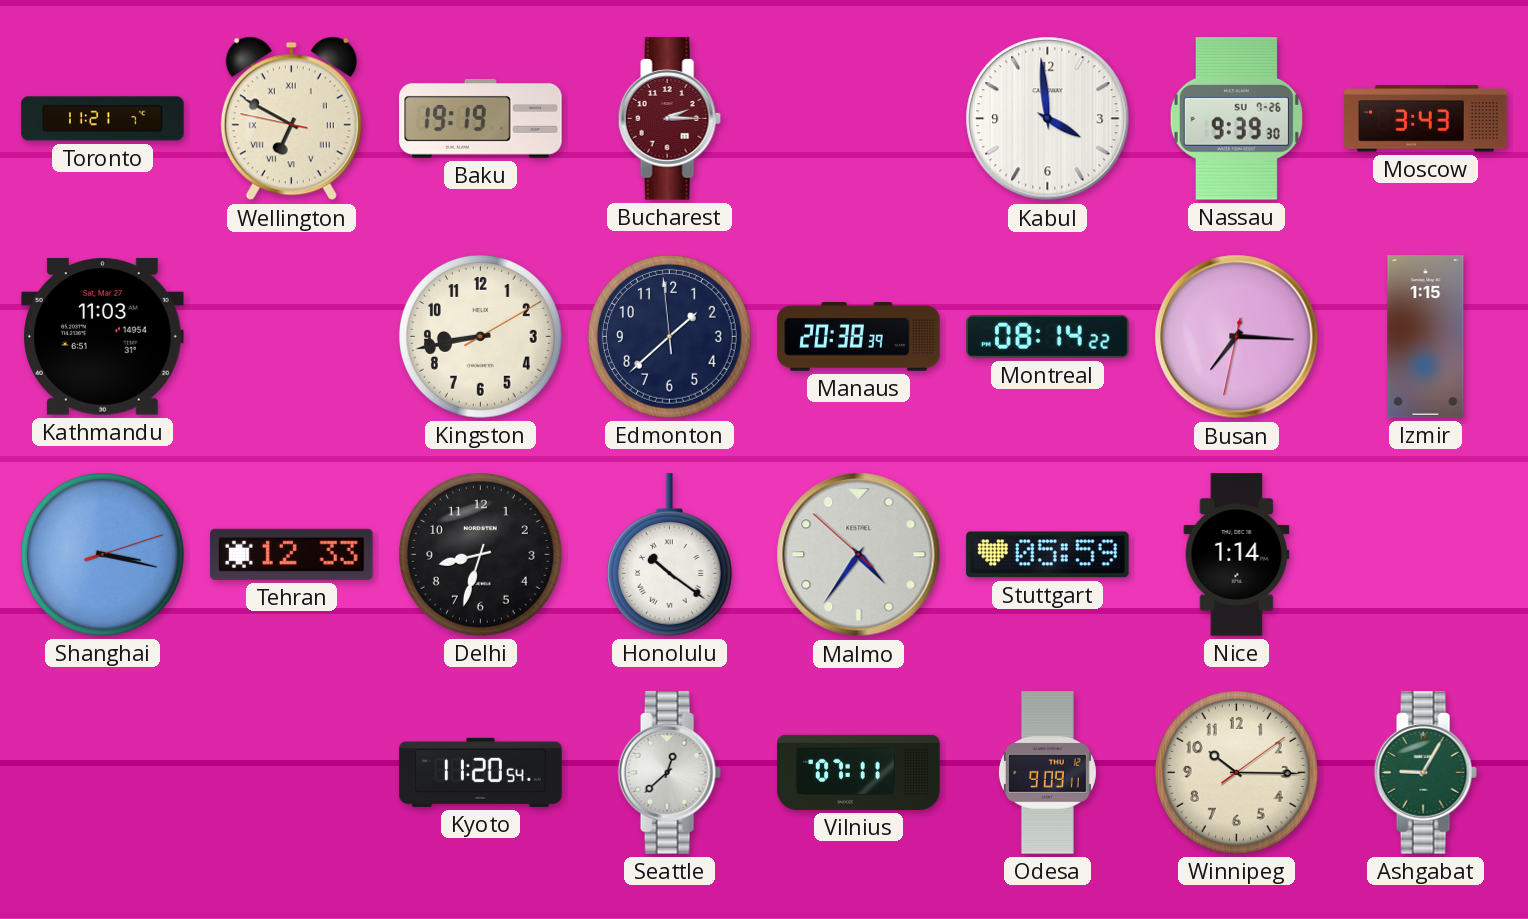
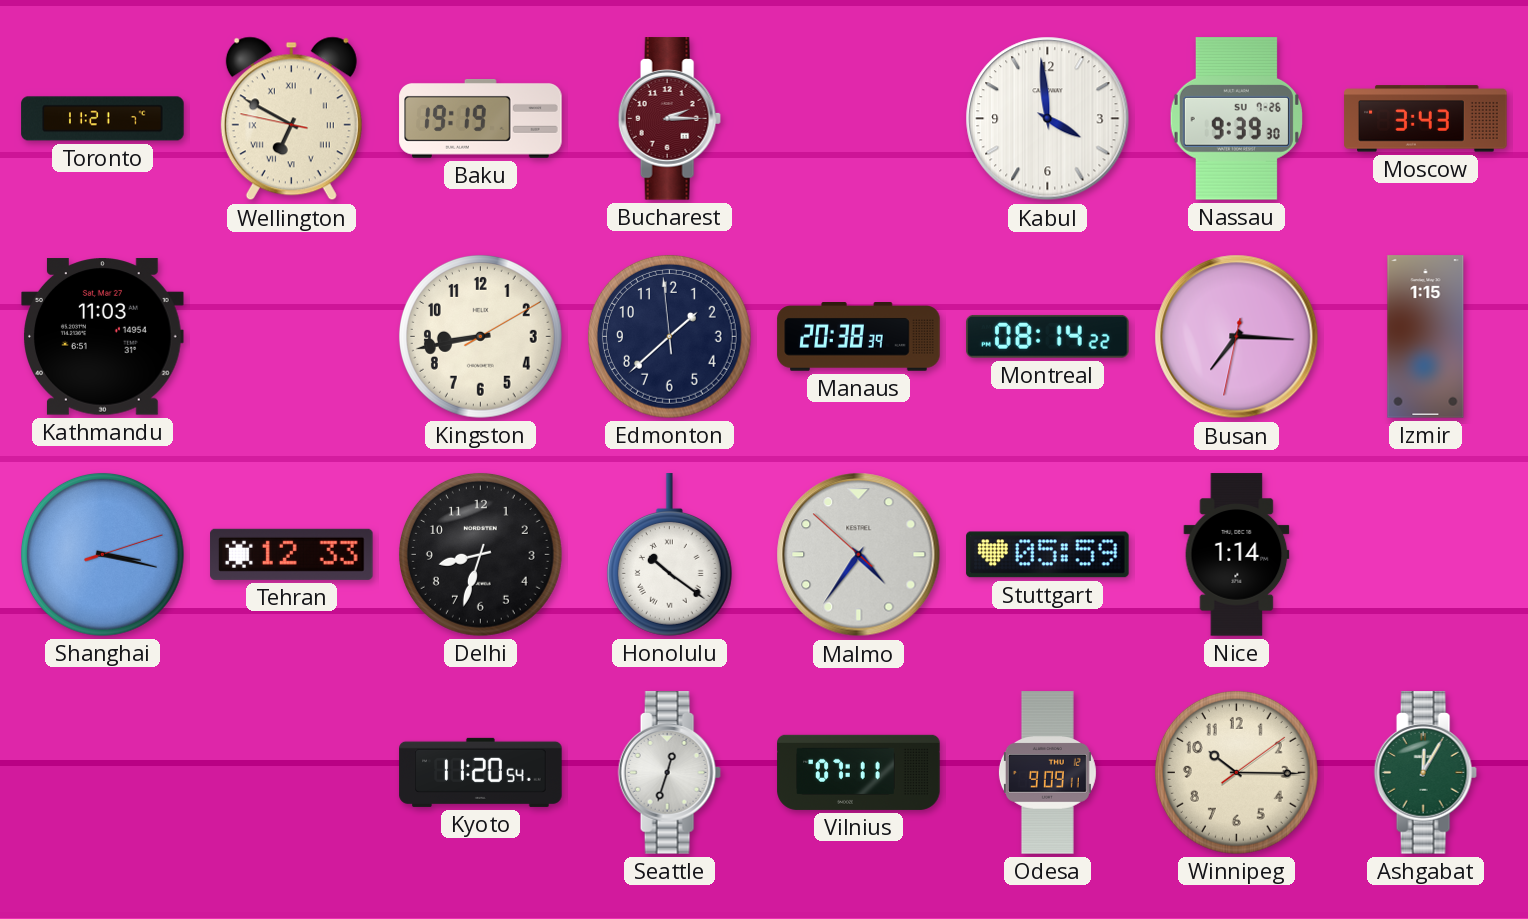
Seattle: 12:38 -> 12:33 (669, 773)
Ashgabat: 9:05 -> 12:05 (1425, 773)
